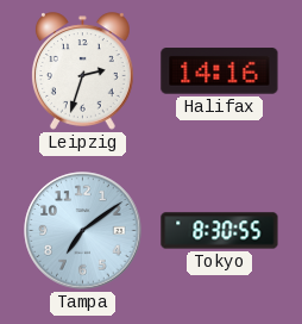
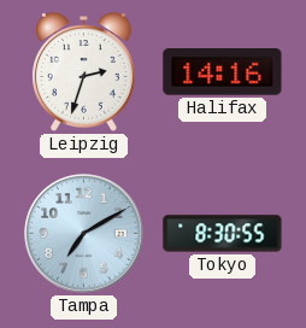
Tampa: 7:09 -> 7:10 (84, 234)
